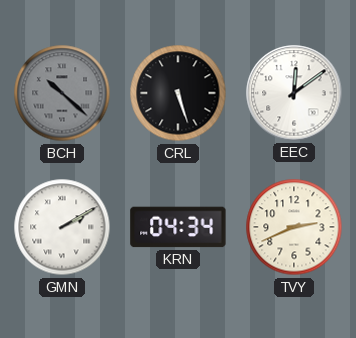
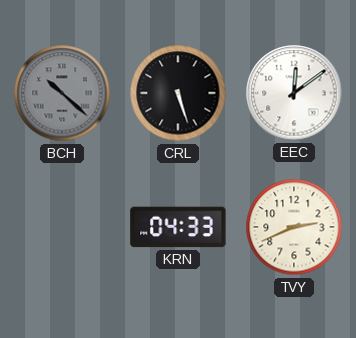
GMN: 2:10 -> none (62, 227)
KRN: 04:34 -> 04:33 (178, 227)
